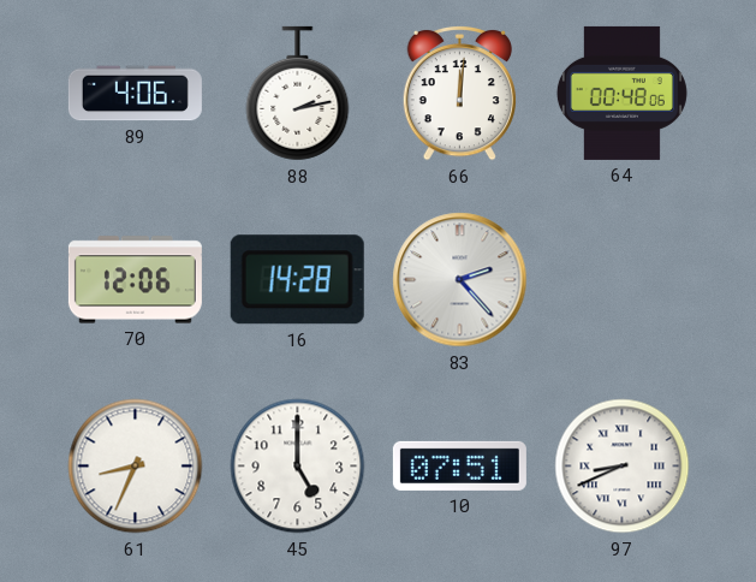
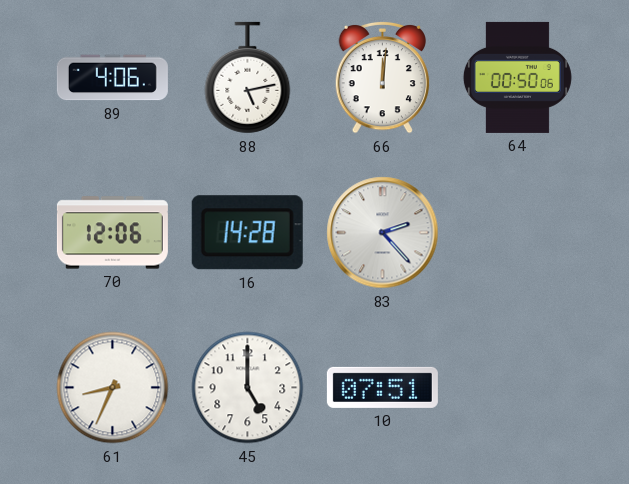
88: 2:13 -> 5:13 (248, 78)
64: 00:48 -> 00:50 (517, 77)
97: 8:41 -> none (623, 467)
